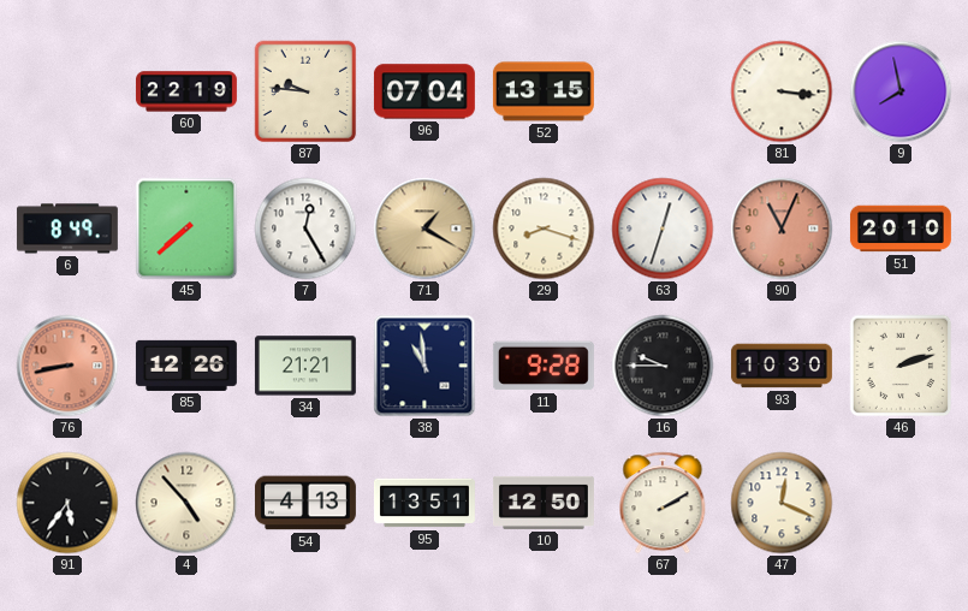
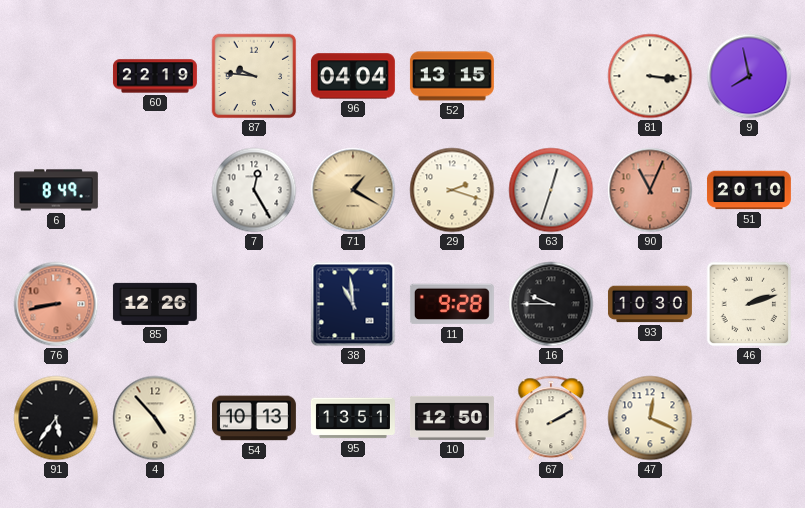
96: 07:04 -> 04:04 (353, 76)
45: 7:38 -> none (186, 229)
29: 8:18 -> 2:18 (452, 190)
34: 21:21 -> none (305, 366)
54: 4:13 -> 10:13 (254, 418)
